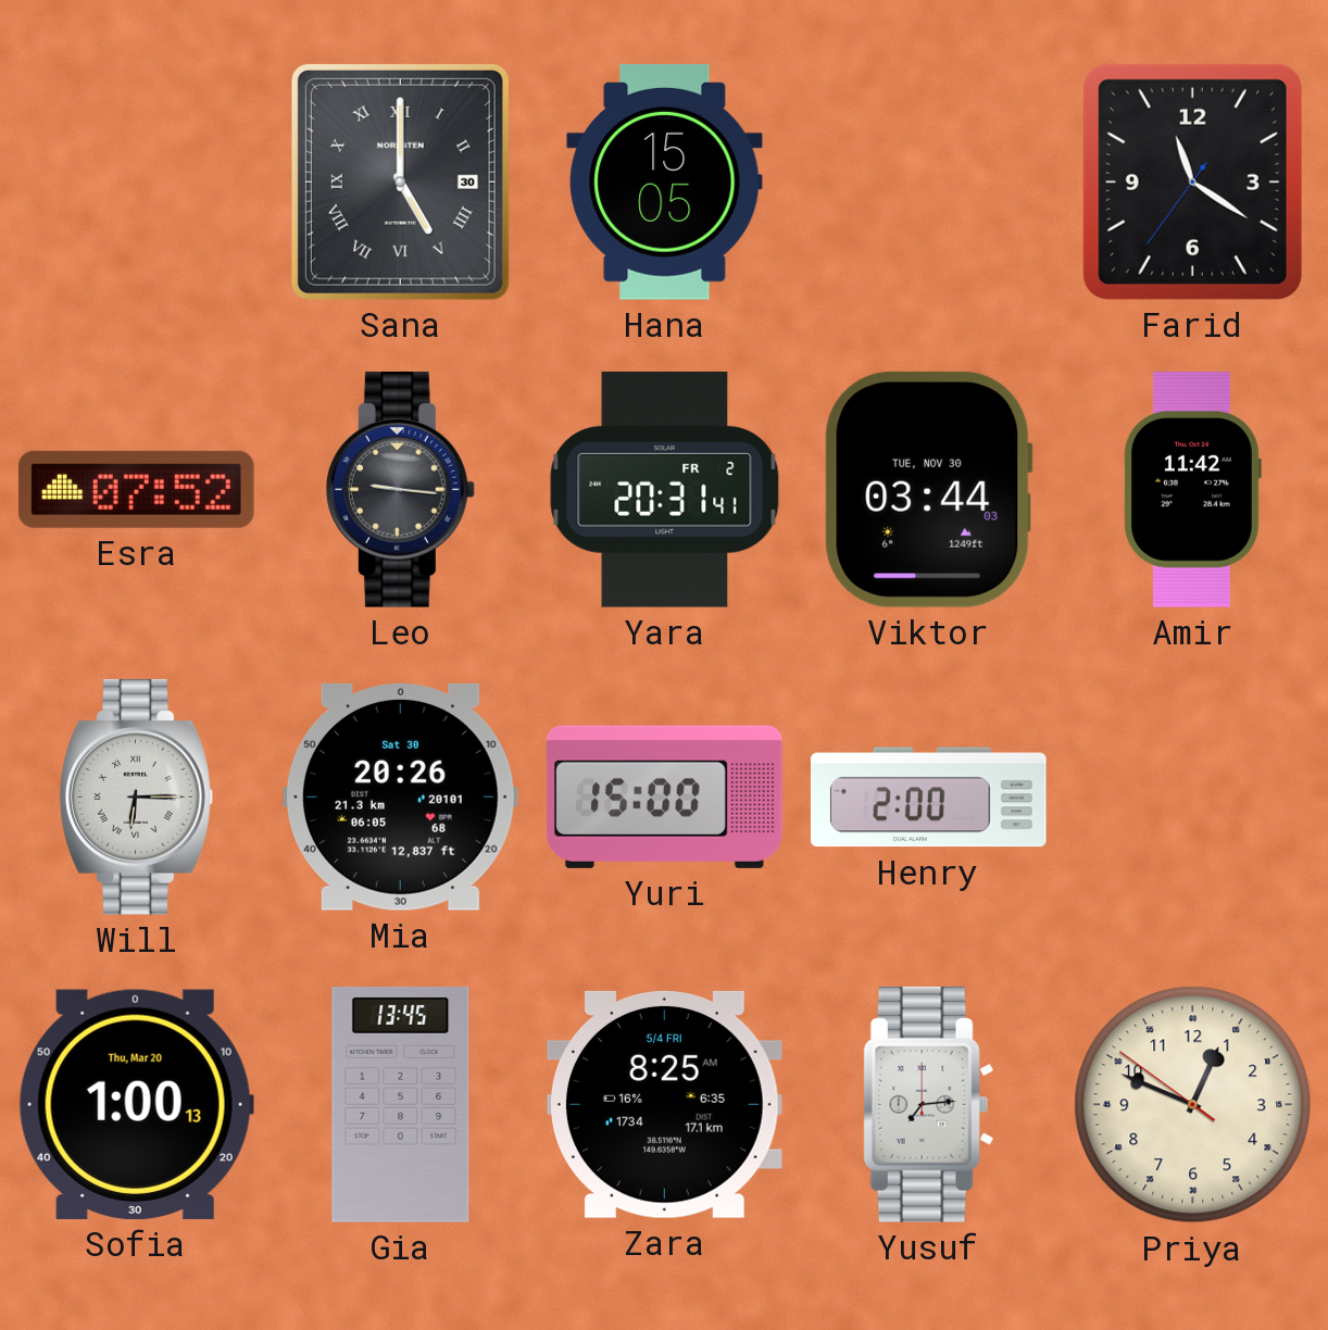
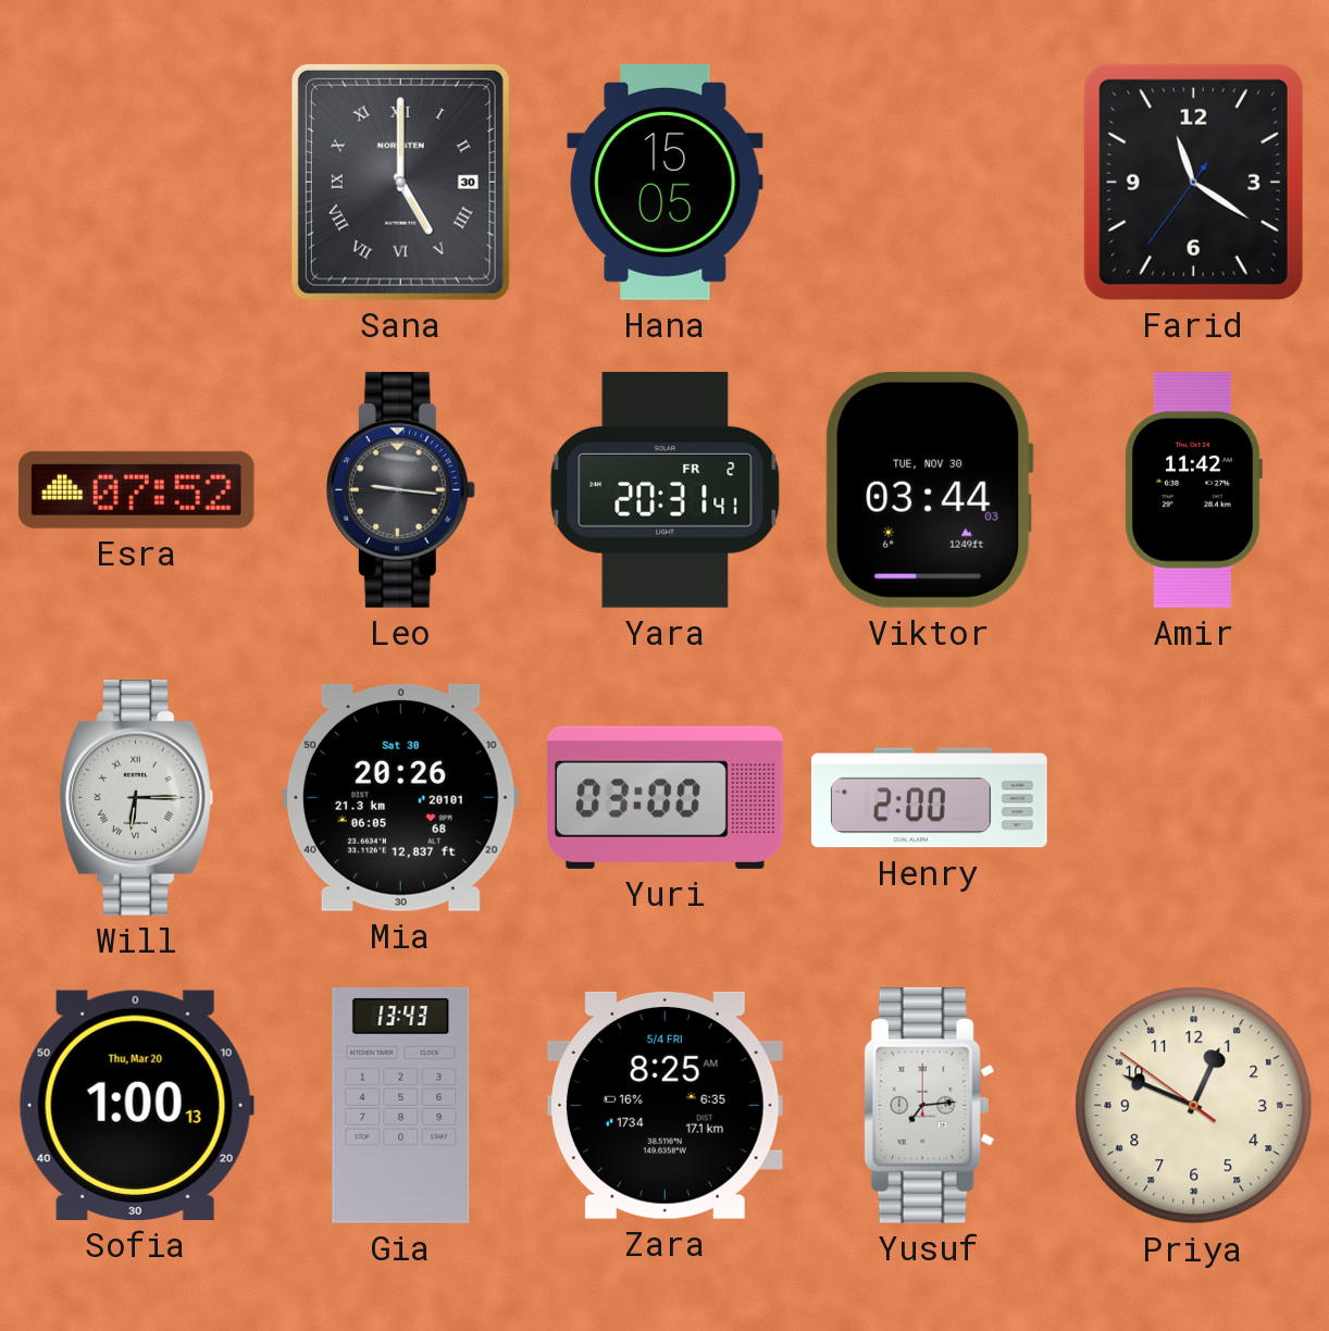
Yuri: 15:00 -> 03:00 (664, 797)
Gia: 13:45 -> 13:43 (401, 1105)
